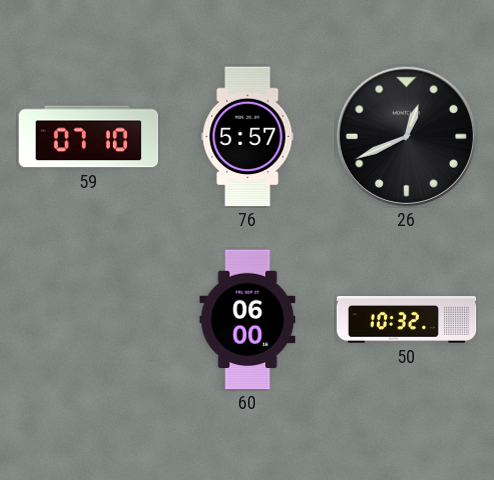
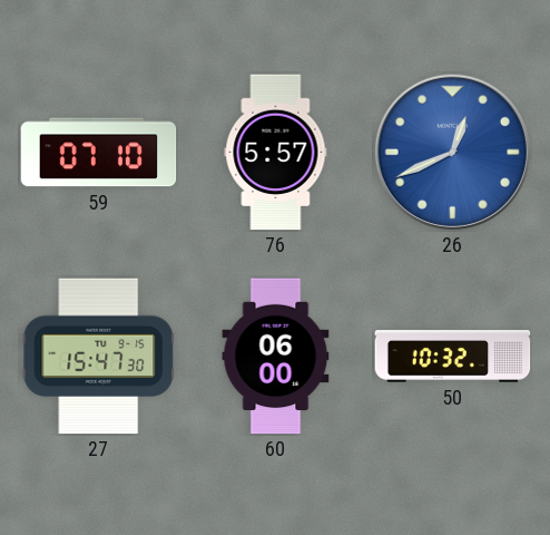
26 dial: black -> blue (452, 152)
27: none -> 15:47 (99, 357)
